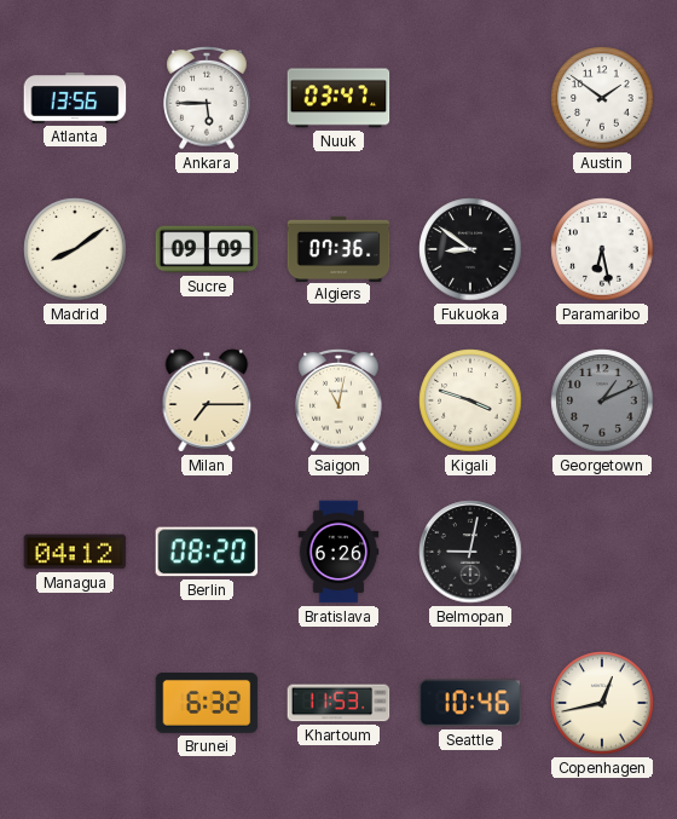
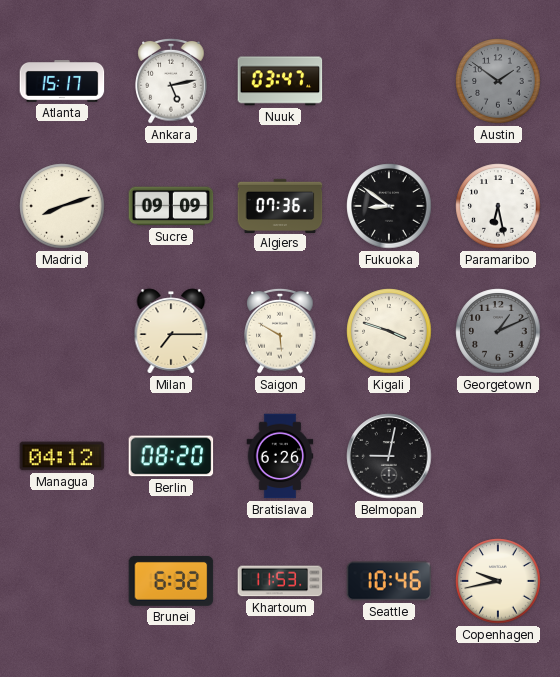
Atlanta: 13:56 -> 15:17 (62, 81)
Ankara: 5:45 -> 5:13 (171, 81)
Austin dial: white -> grey (498, 81)
Madrid: 8:09 -> 8:12 (62, 206)
Saigon: 11:02 -> 5:50 (280, 331)
Copenhagen: 12:43 -> 9:43 (498, 581)
